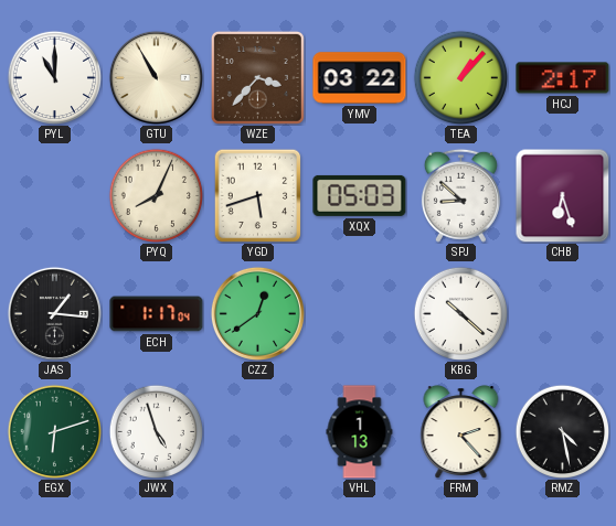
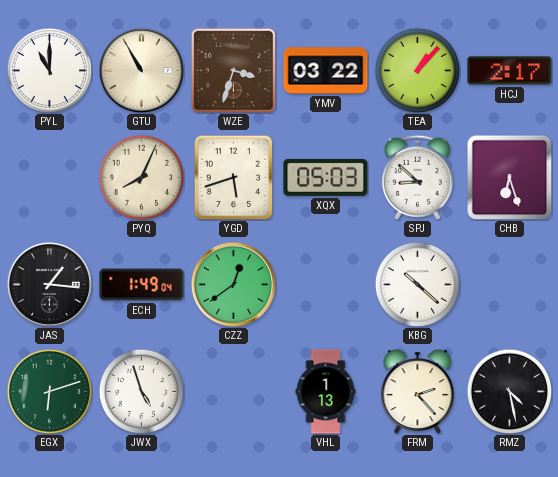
WZE: 3:37 -> 3:33 (233, 70)
ECH: 1:17 -> 1:49 (142, 285)
